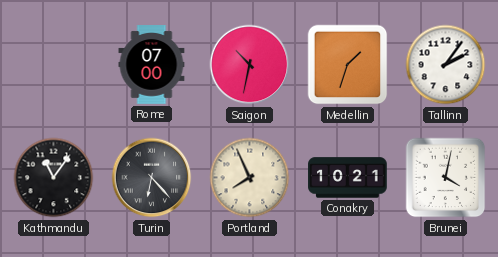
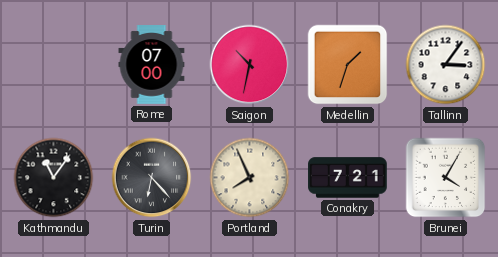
Tallinn: 2:06 -> 3:06 (446, 65)
Conakry: 10:21 -> 7:21 (348, 178)
Brunei: 4:02 -> 4:05 (446, 178)
